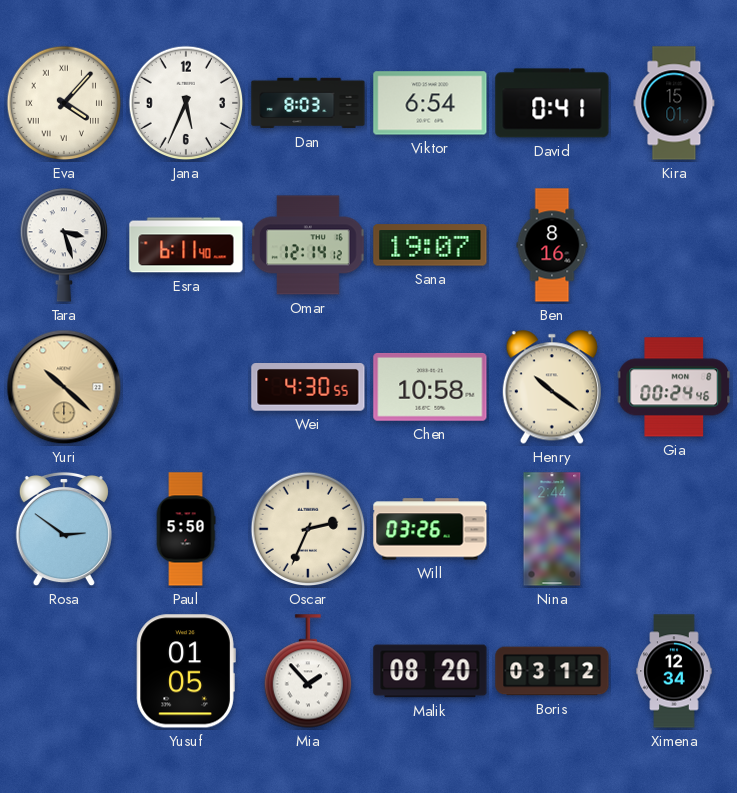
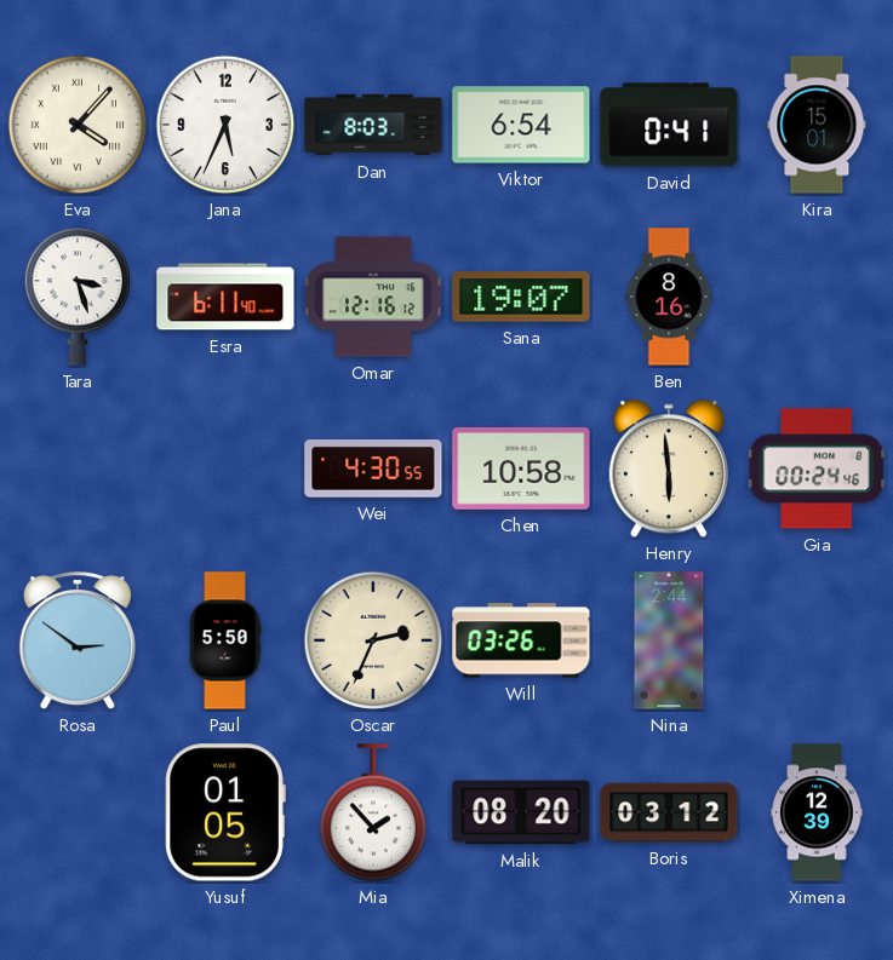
Omar: 12:14 -> 12:16 (373, 297)
Yuri: 10:22 -> none (64, 387)
Henry: 10:21 -> 5:59 (669, 468)
Ximena: 12:34 -> 12:39 (817, 812)
